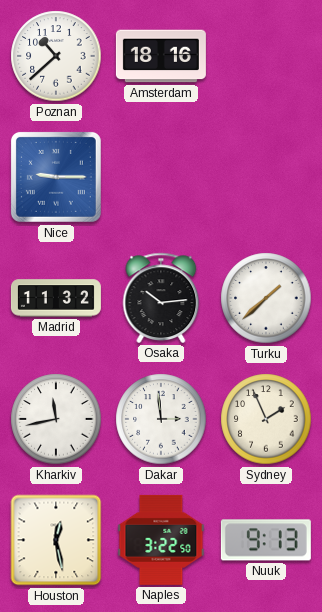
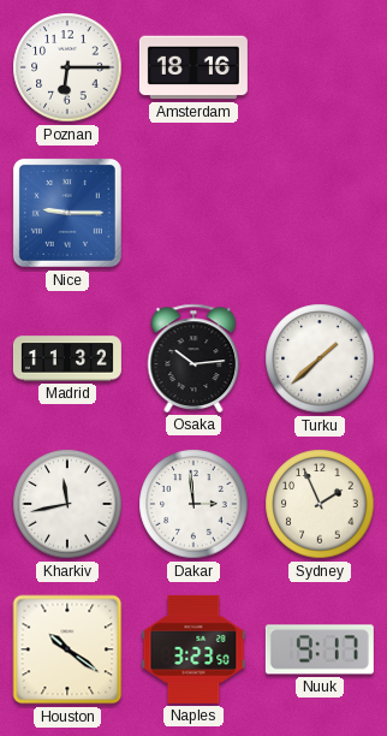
Poznan: 10:38 -> 6:15 (67, 67)
Houston: 12:28 -> 10:21 (67, 649)
Naples: 3:22 -> 3:23 (194, 649)
Nuuk: 9:13 -> 9:17 (320, 649)
